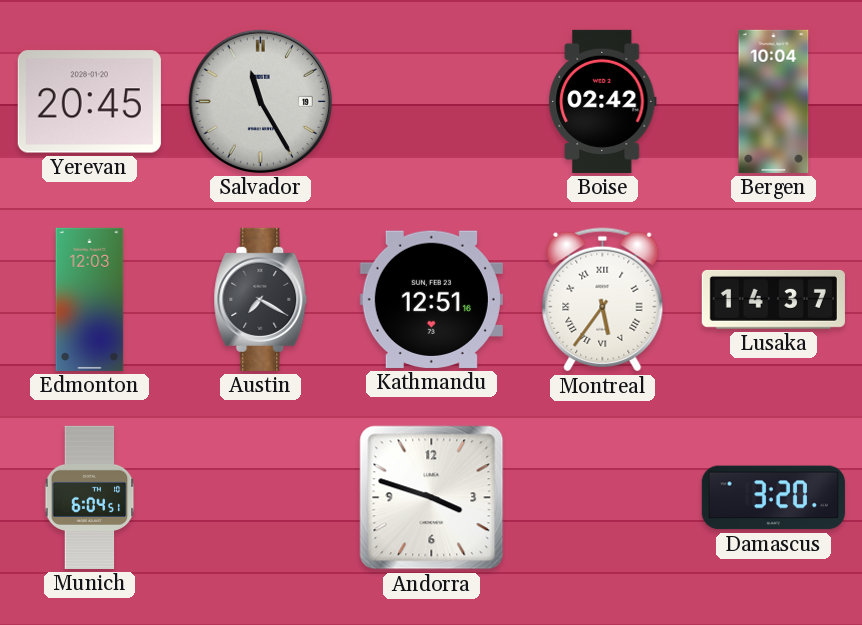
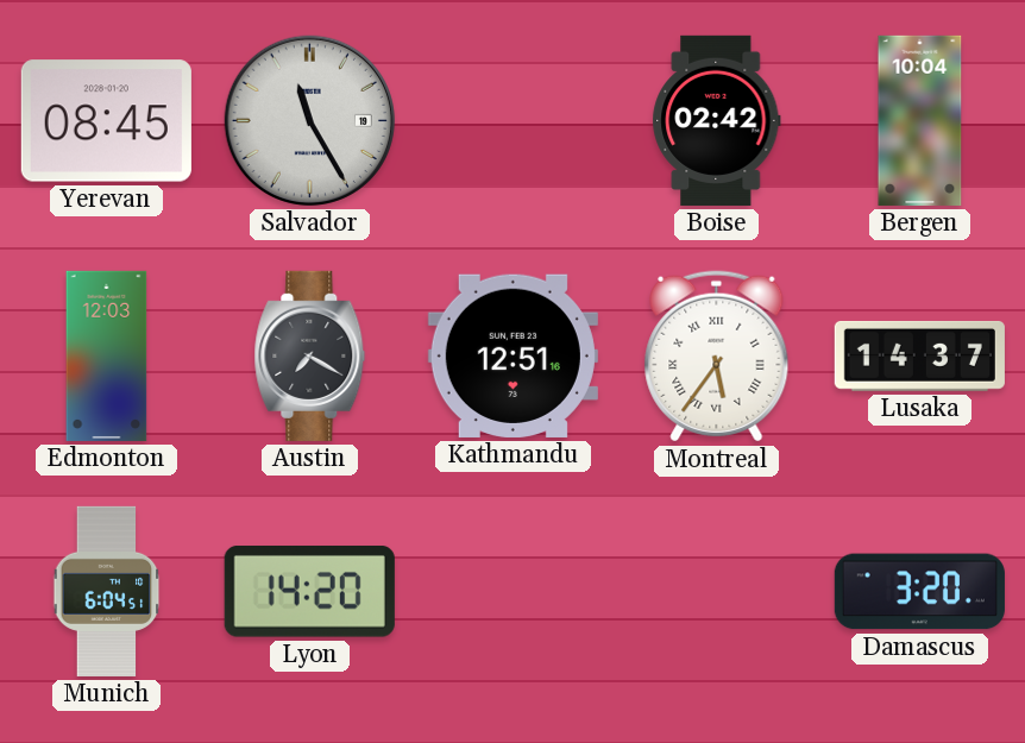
Yerevan: 20:45 -> 08:45 (106, 121)
Lyon: none -> 14:20 (309, 591)
Andorra: 3:48 -> none (432, 498)
